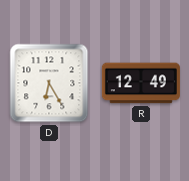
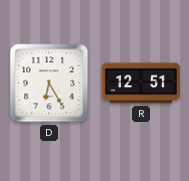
R: 12:49 -> 12:51 (141, 83)
